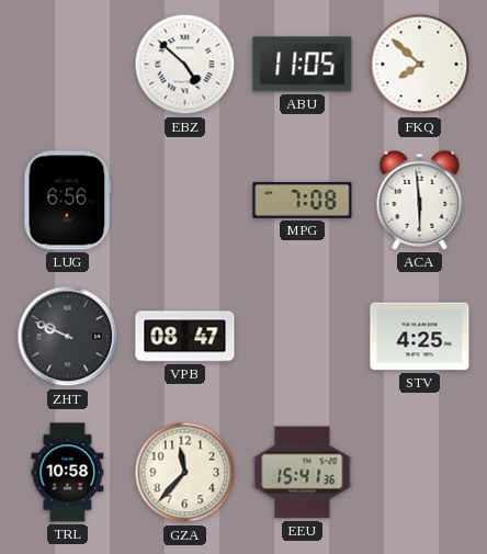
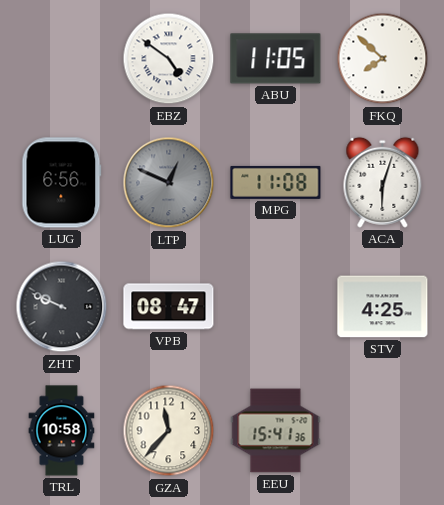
EBZ: 4:52 -> 4:51 (169, 59)
LTP: none -> 12:49 (169, 183)
MPG: 7:08 -> 11:08 (276, 182)
ACA: 5:59 -> 6:03 (383, 182)
